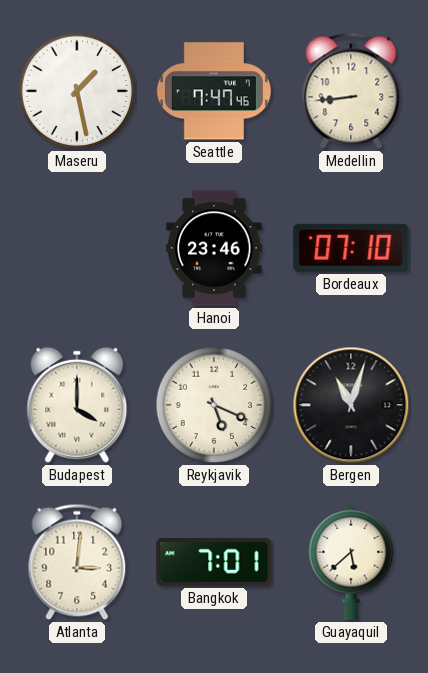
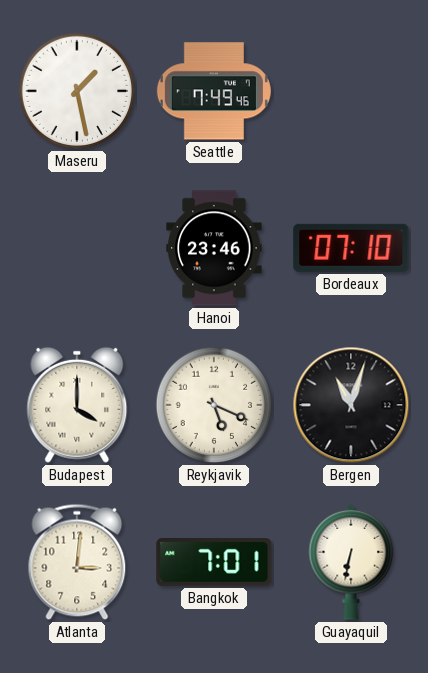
Seattle: 7:47 -> 7:49 (214, 91)
Medellin: 8:44 -> none (351, 91)
Guayaquil: 5:38 -> 6:32 (351, 562)
